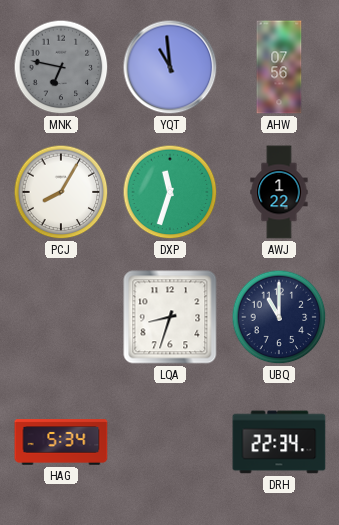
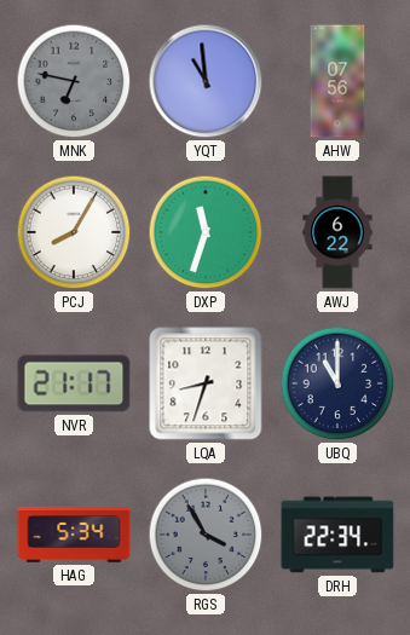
AWJ: 1:22 -> 6:22 (337, 232)
NVR: none -> 21:17 (74, 383)
RGS: none -> 3:55 (206, 535)
